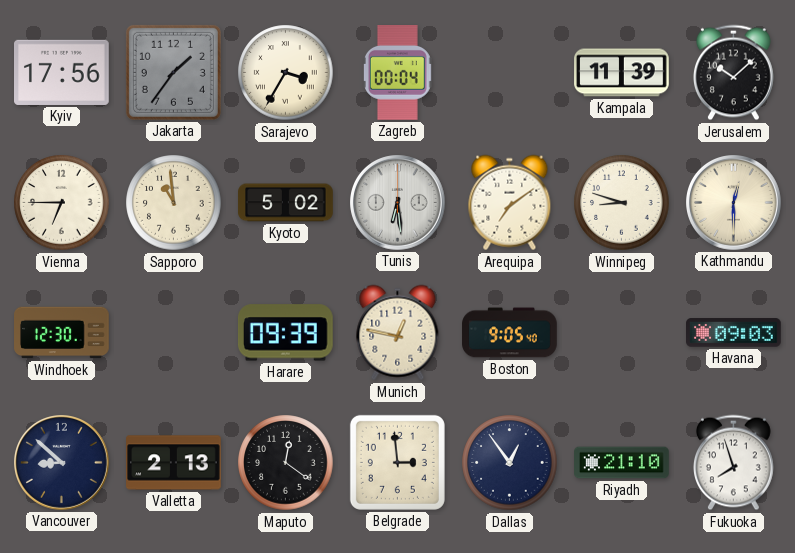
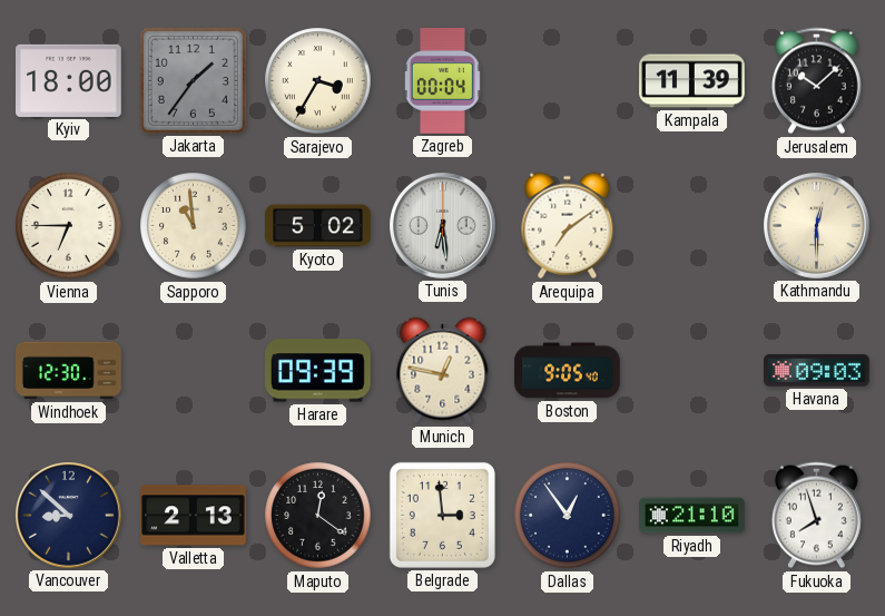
Kyiv: 17:56 -> 18:00 (69, 80)
Winnipeg: 8:48 -> none (622, 203)
